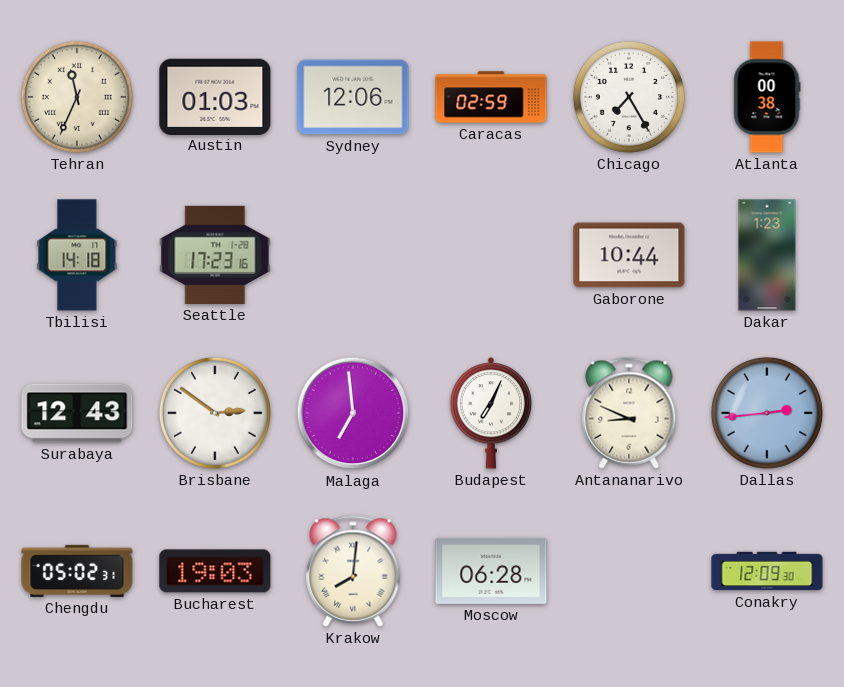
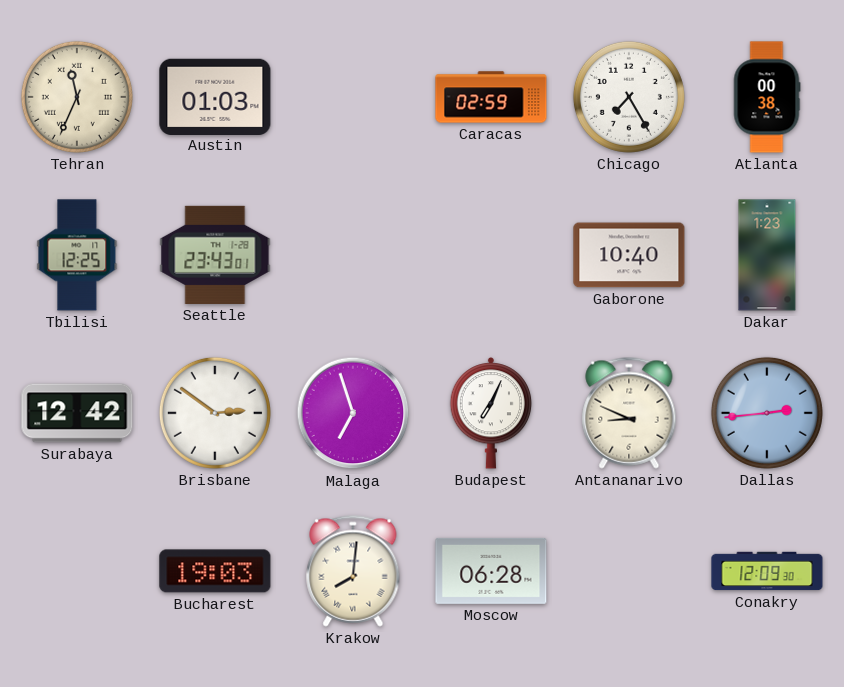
Sydney: 12:06 -> none (353, 97)
Tbilisi: 14:18 -> 12:25 (77, 255)
Seattle: 17:23 -> 23:43 (215, 255)
Gaborone: 10:44 -> 10:40 (629, 255)
Surabaya: 12:43 -> 12:42 (77, 413)
Malaga: 6:59 -> 6:57 (353, 413)
Chengdu: 05:02 -> none (77, 571)
